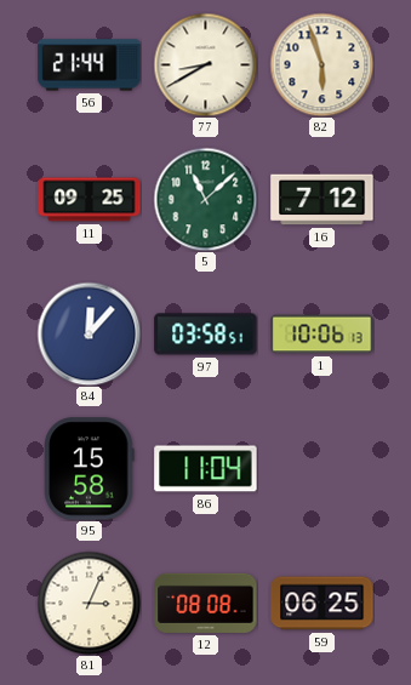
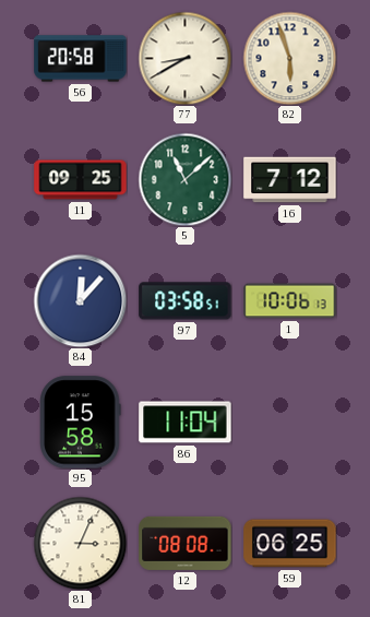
56: 21:44 -> 20:58 (81, 59)
